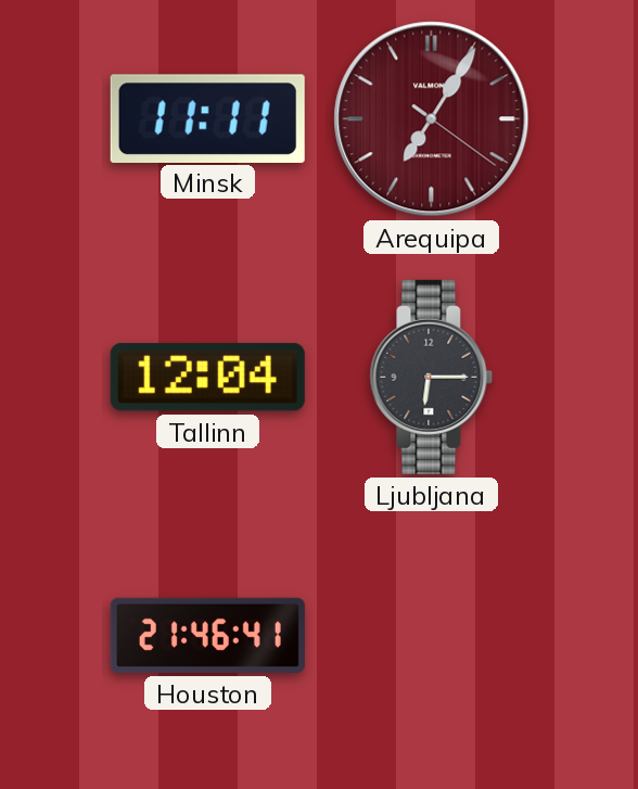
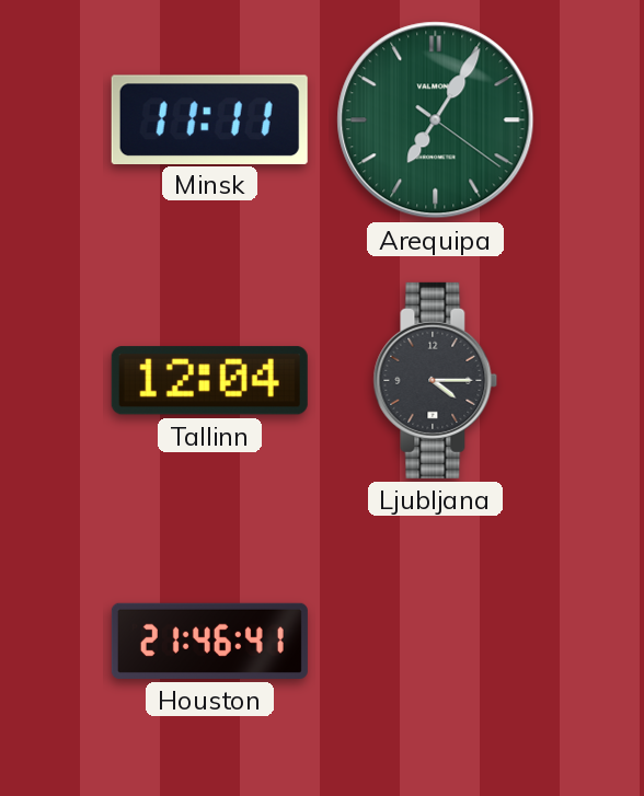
Arequipa dial: burgundy -> green (436, 120)
Ljubljana: 6:15 -> 4:15 (436, 380)
